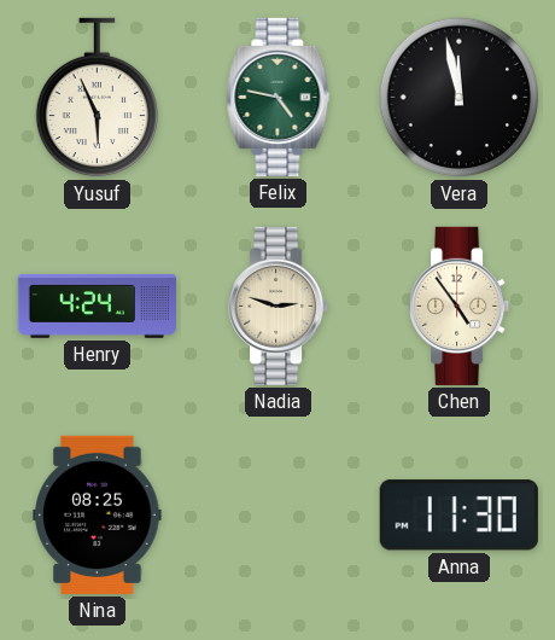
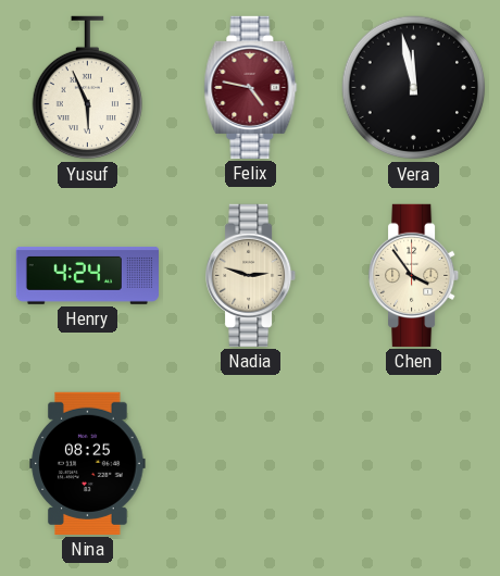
Felix dial: green -> burgundy (251, 87)
Chen: 4:54 -> 3:54 (414, 275)
Anna: 11:30 -> none (458, 516)
